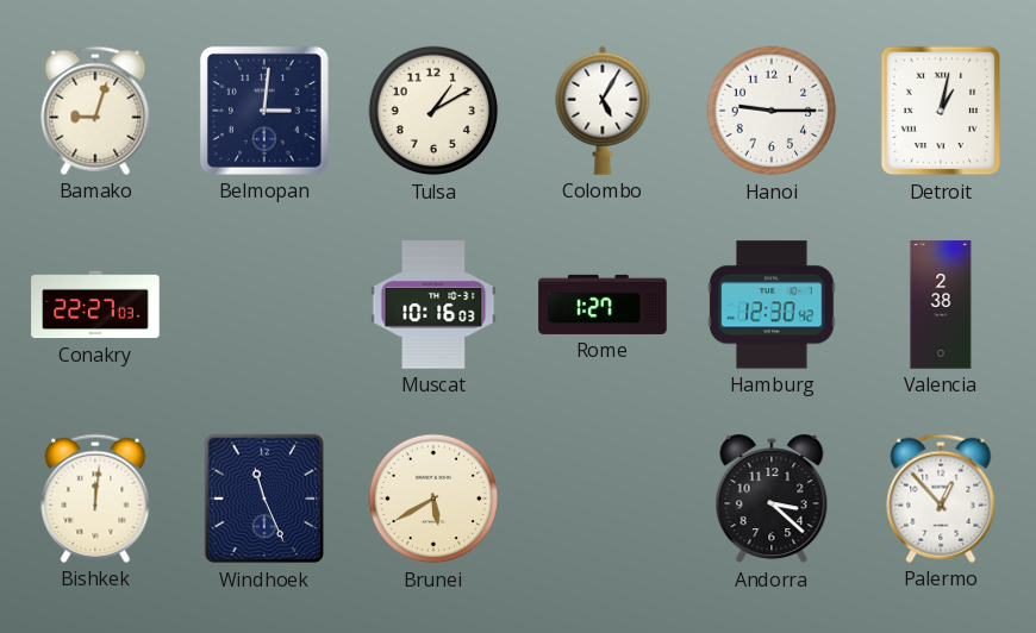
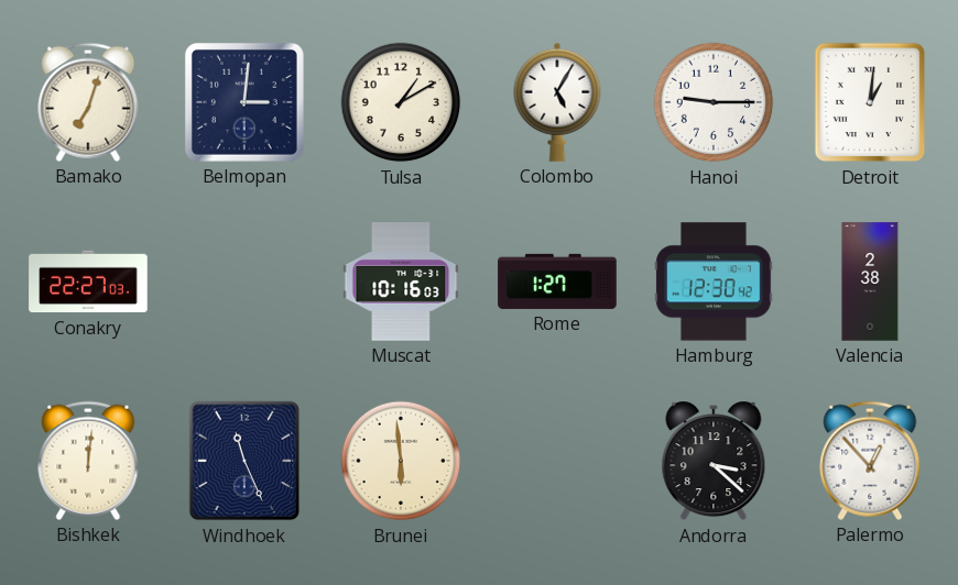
Bamako: 9:03 -> 7:03 (88, 102)
Detroit: 1:02 -> 1:01 (870, 102)
Brunei: 5:40 -> 5:59 (401, 461)
